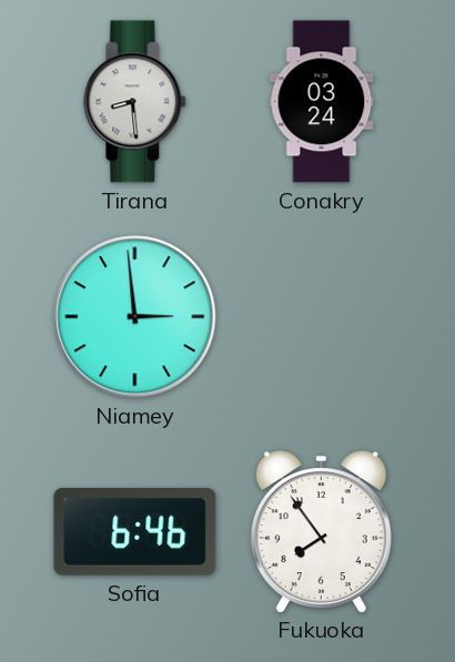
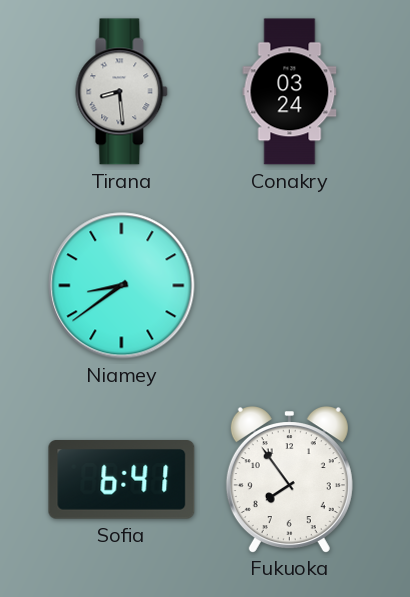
Niamey: 2:59 -> 8:39 (122, 286)
Sofia: 6:46 -> 6:41 (122, 480)
